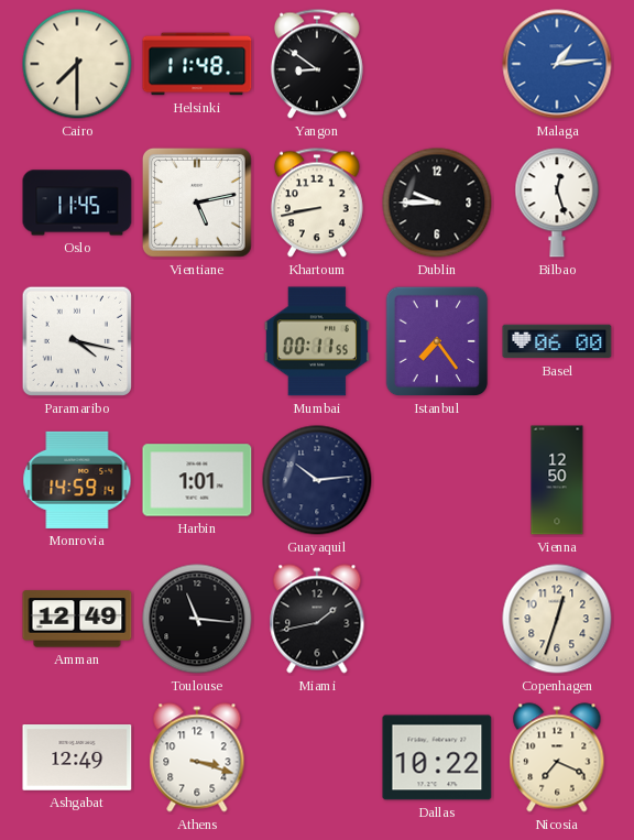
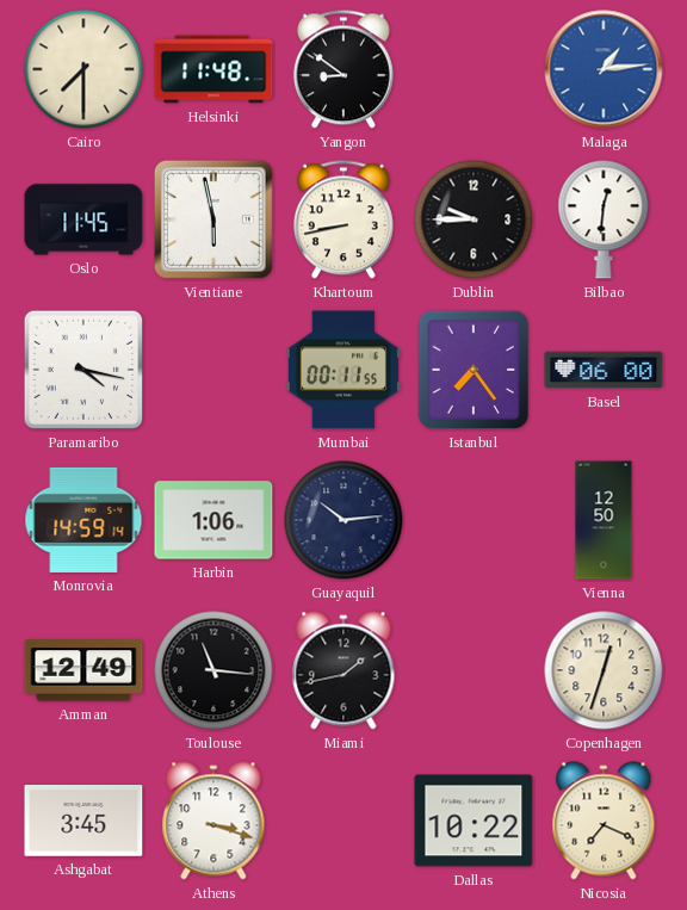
Vientiane: 5:13 -> 5:58 (213, 219)
Bilbao: 12:27 -> 12:31 (604, 219)
Harbin: 1:01 -> 1:06 (213, 520)
Ashgabat: 12:49 -> 3:45 (83, 822)
